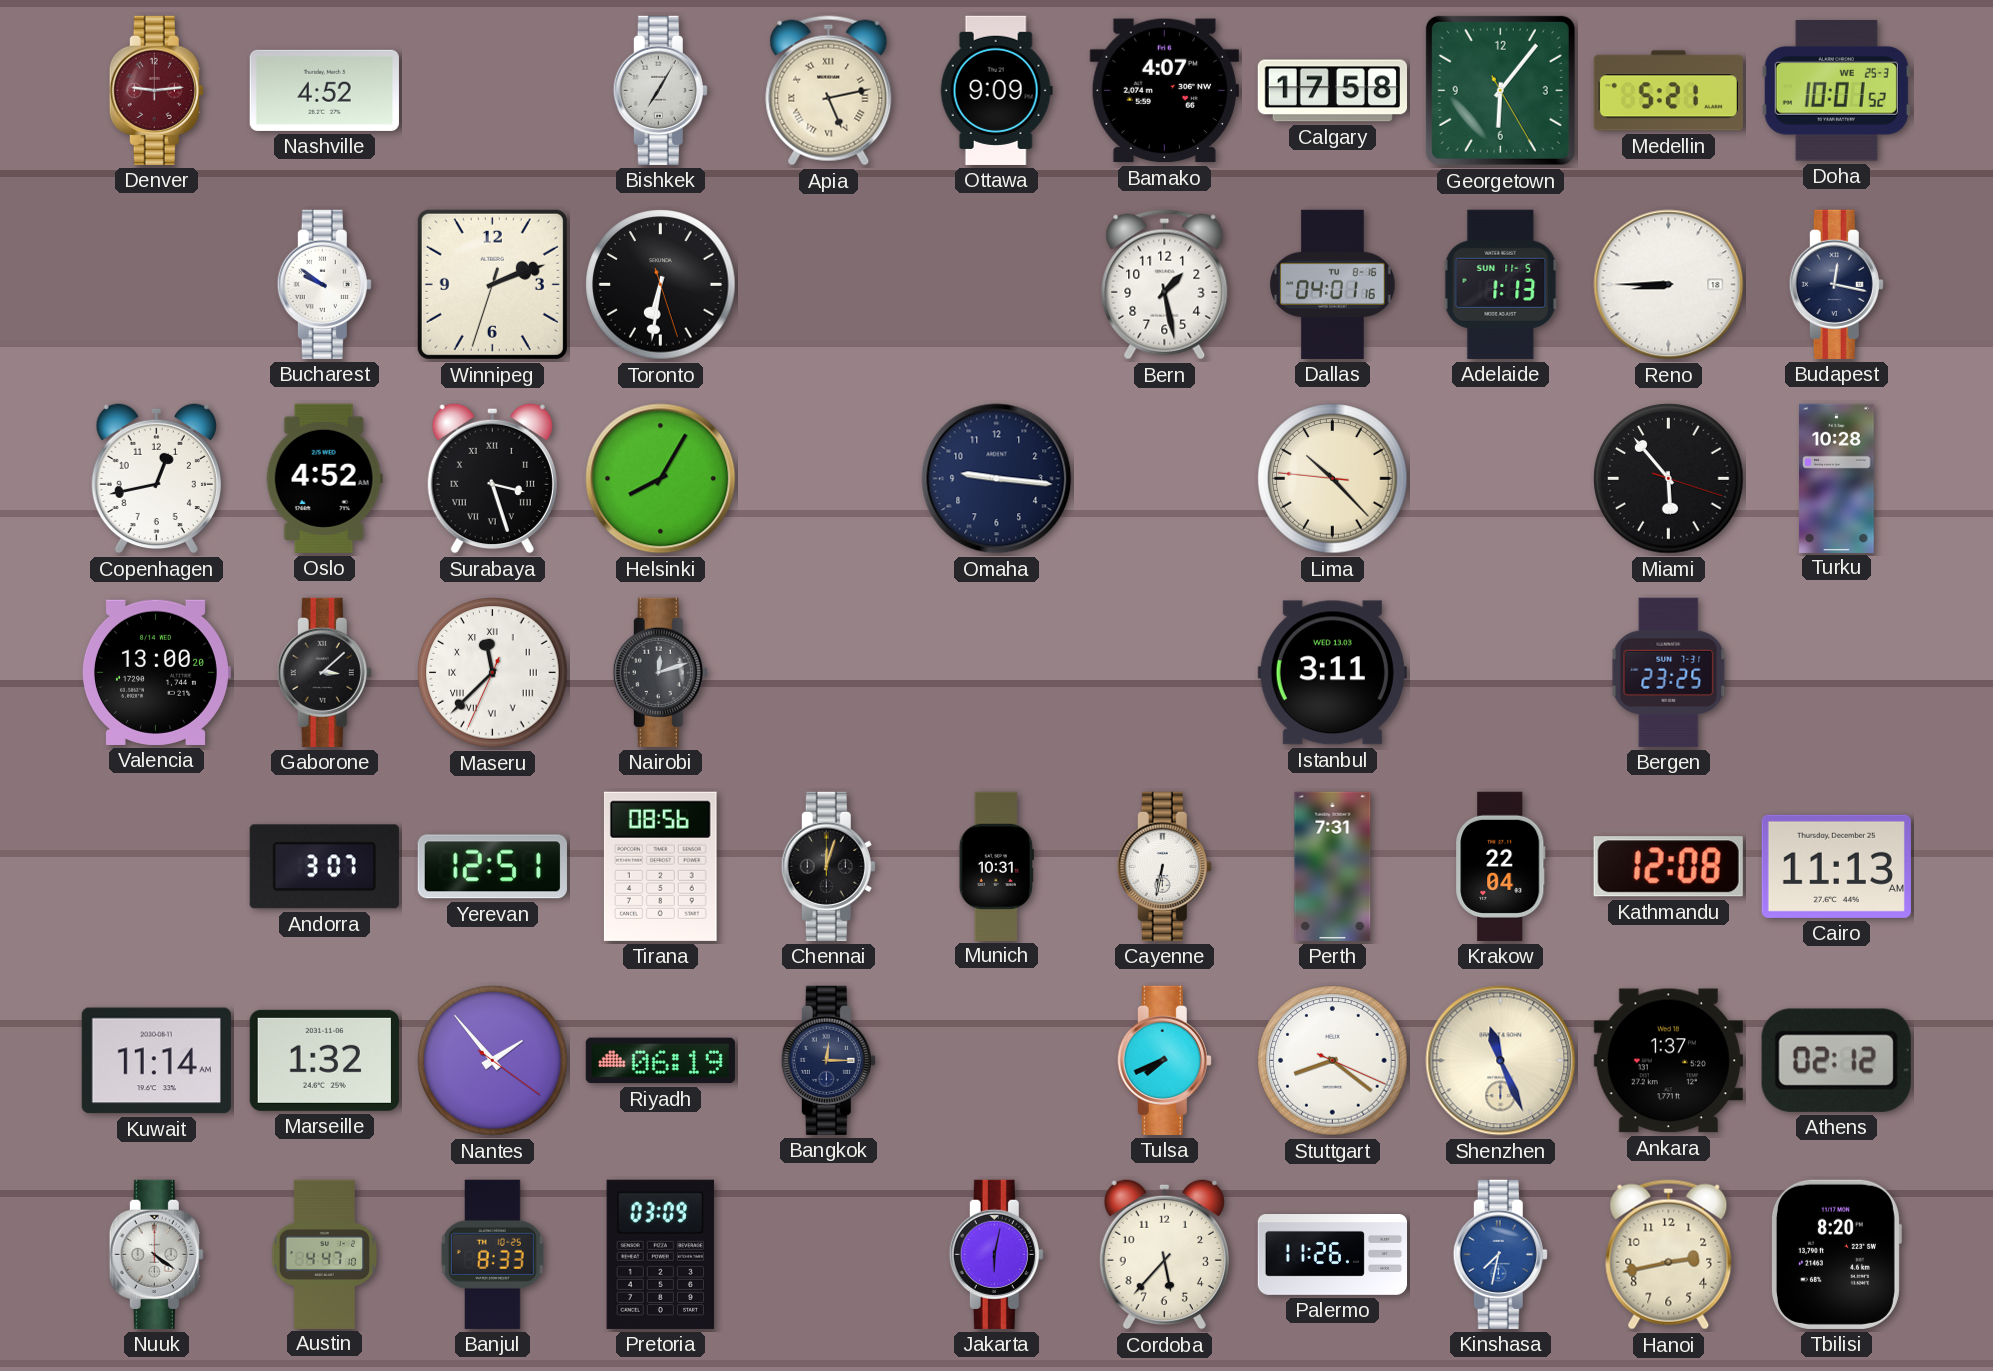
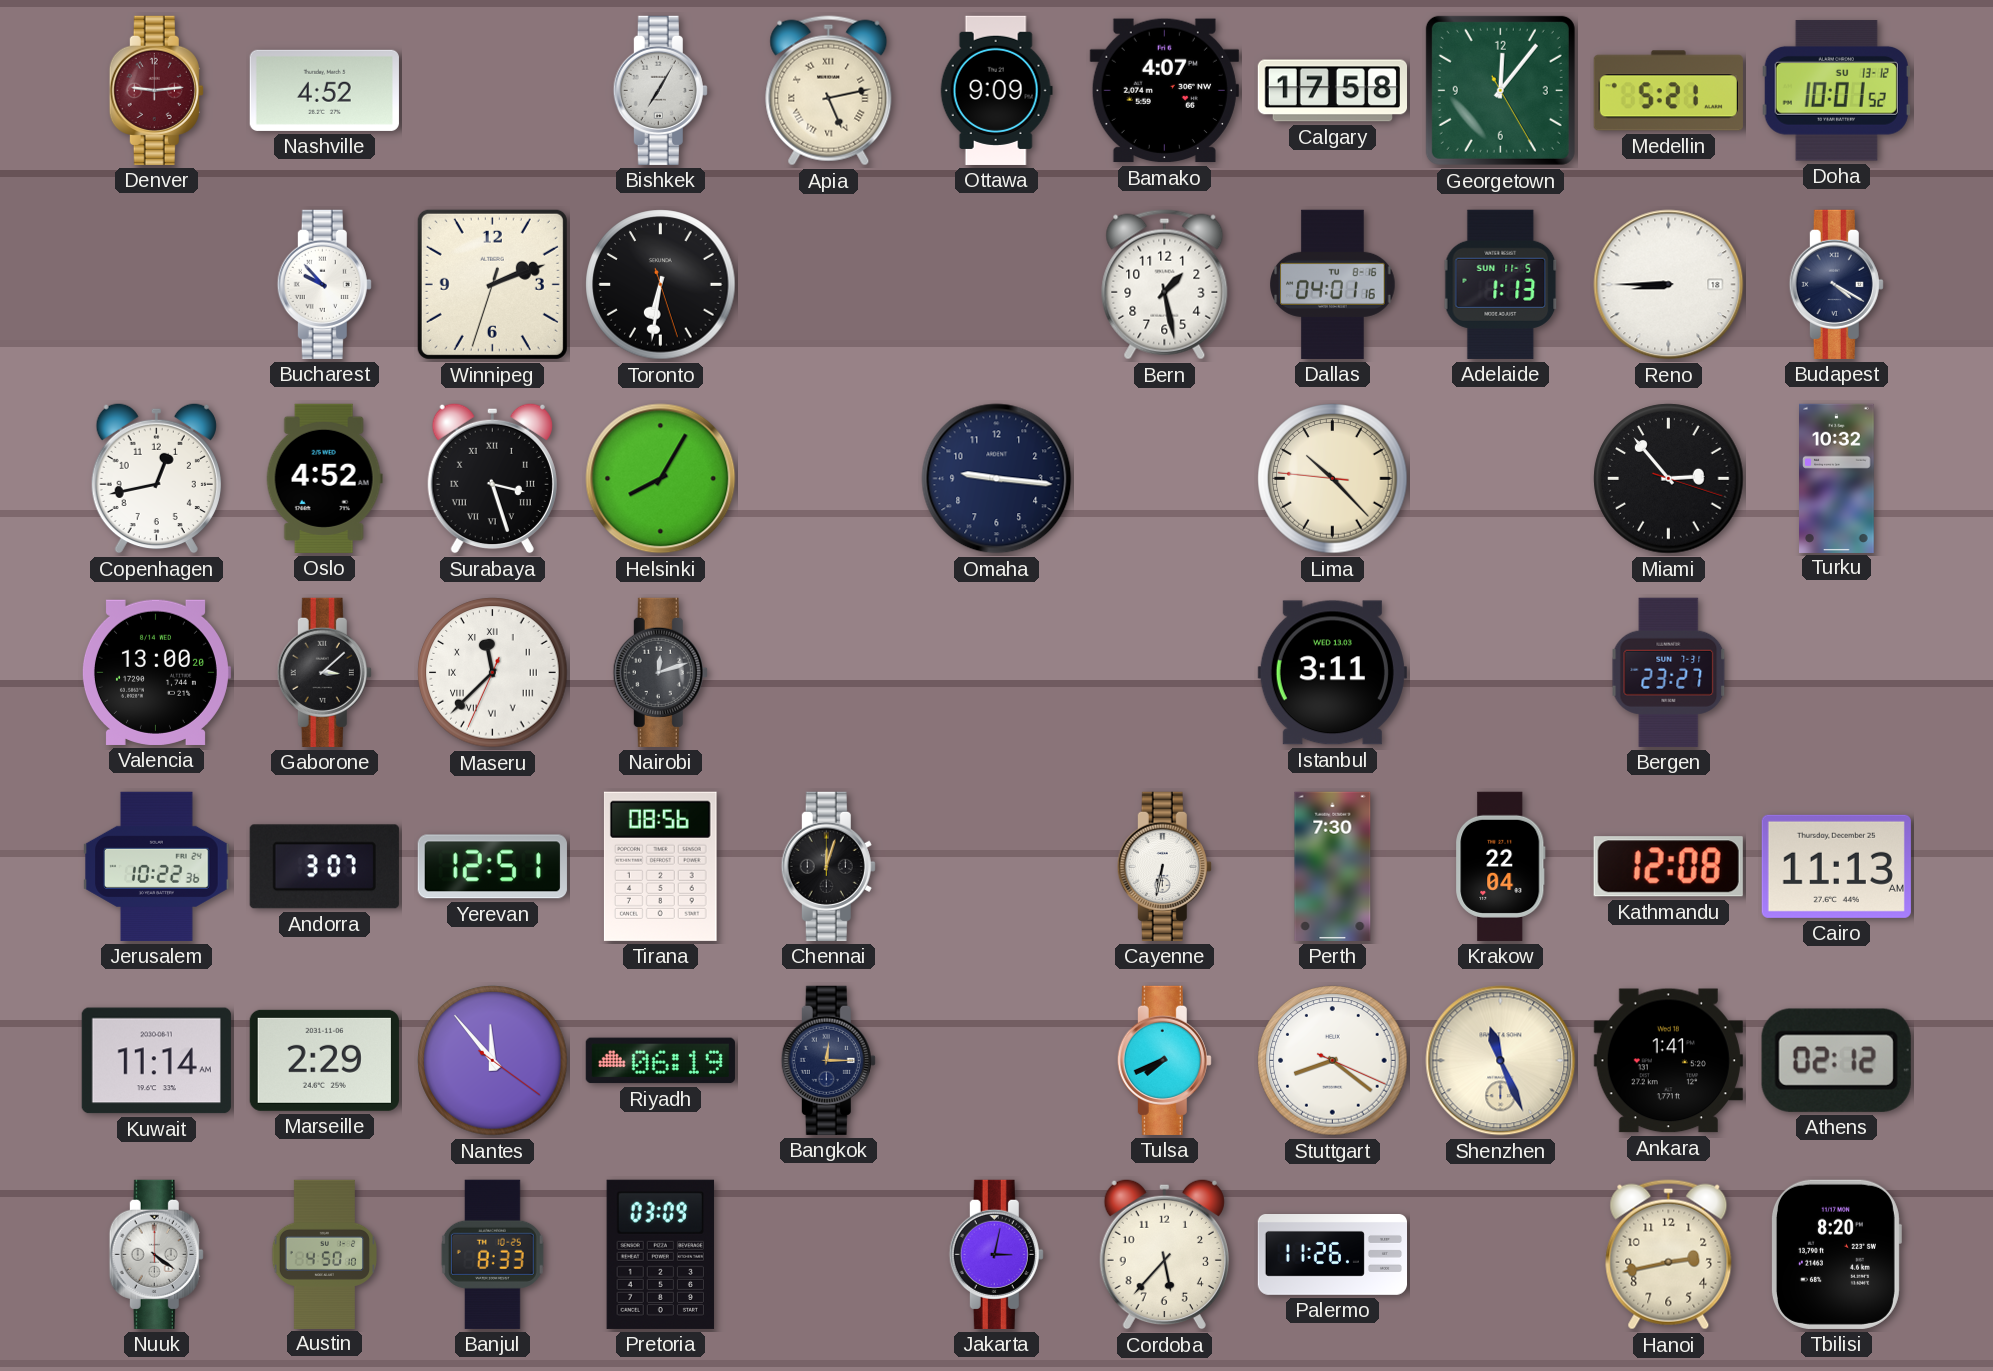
Georgetown: 6:06 -> 12:06 (1500, 90)
Doha date: WE 25-3 -> SU 13-12 (1836, 91)
Bucharest: 9:51 -> 9:53 (324, 284)
Budapest: 12:17 -> 4:20 (1836, 284)
Miami: 5:53 -> 2:53 (1669, 479)
Turku: 10:28 -> 10:32 (1837, 478)
Bergen: 23:25 -> 23:27 (1669, 672)
Jerusalem: none -> 10:22 (157, 866)
Munich: 10:31 -> none (996, 866)
Perth: 7:31 -> 7:30 (1333, 866)
Marseille: 1:32 -> 2:29 (324, 1060)
Nantes: 1:53 -> 11:53 (493, 1061)
Ankara: 1:37 -> 1:41 (1668, 1061)
Austin: 4:47 -> 4:50 (324, 1254)
Jakarta: 6:02 -> 3:02 (996, 1254)
Kinshasa: 7:32 -> none (1500, 1254)
